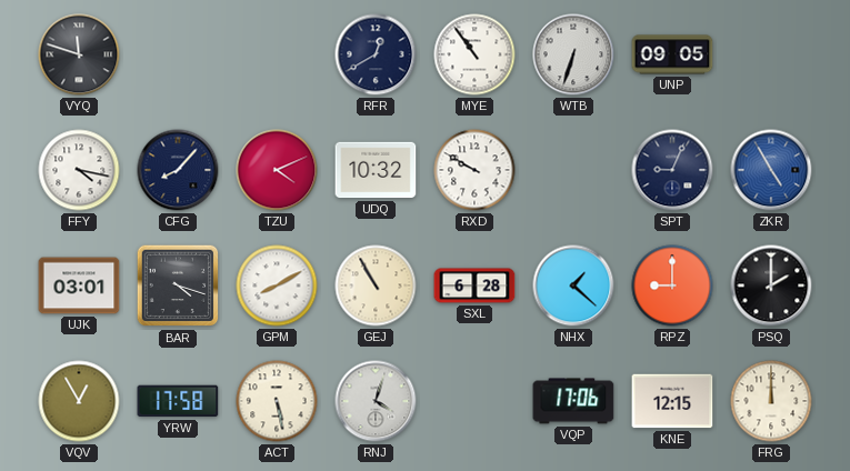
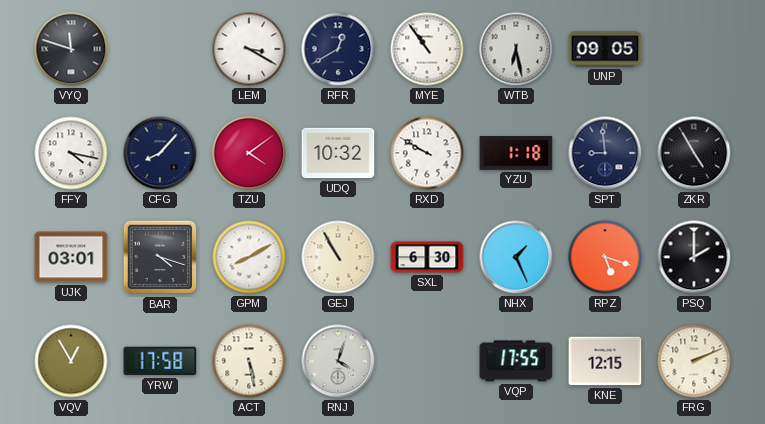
LEM: none -> 3:20 (249, 49)
WTB: 6:33 -> 6:28 (516, 49)
TZU: 4:11 -> 4:09 (249, 153)
YZU: none -> 1:18 (516, 153)
SPT: 9:04 -> 8:59 (605, 153)
ZKR dial: blue -> black (694, 153)
SXL: 6:28 -> 6:30 (427, 257)
NHX: 1:22 -> 1:26 (516, 257)
RPZ: 9:00 -> 5:18 (605, 257)
VQP: 17:06 -> 17:55 (516, 361)
FRG: 12:00 -> 2:11 (694, 361)
